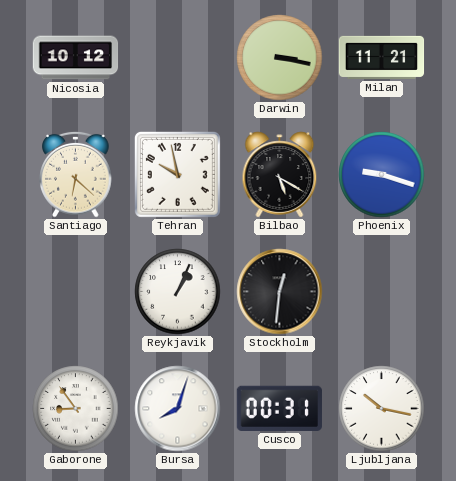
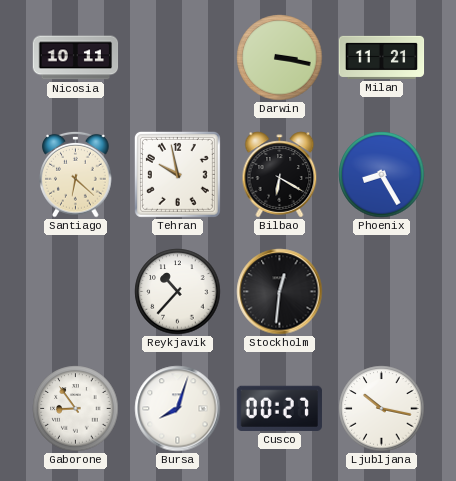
Nicosia: 10:12 -> 10:11 (76, 58)
Bilbao: 5:20 -> 6:20 (280, 175)
Phoenix: 9:18 -> 8:25 (382, 175)
Reykjavik: 1:04 -> 10:37 (178, 292)
Cusco: 00:31 -> 00:27 (279, 408)
